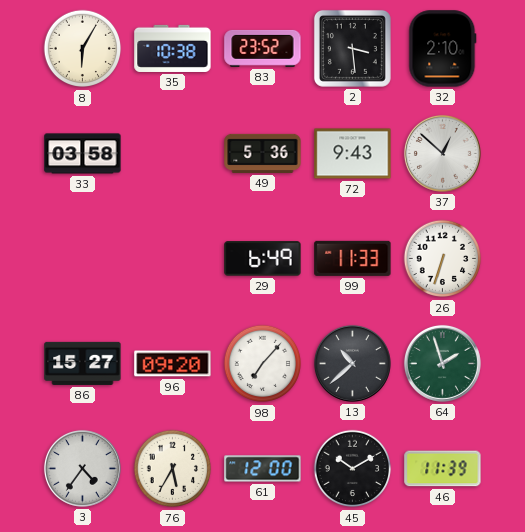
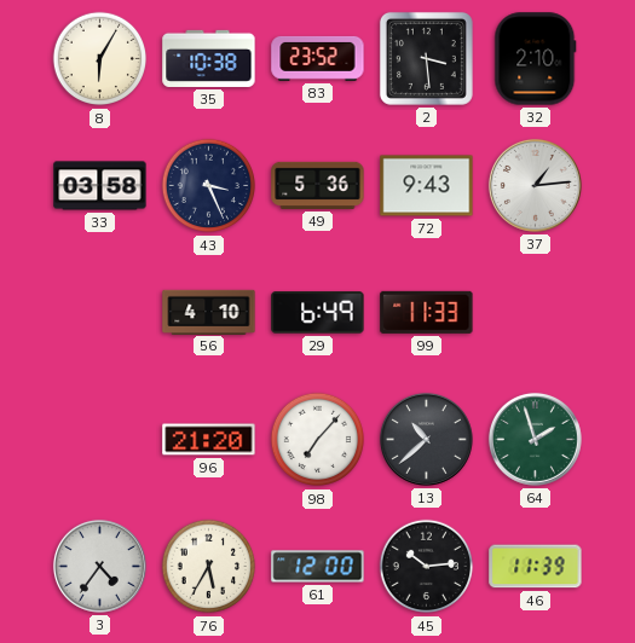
43: none -> 3:26 (209, 186)
37: 12:52 -> 1:14 (535, 185)
56: none -> 4:10 (209, 312)
26: 6:33 -> none (443, 259)
86: 15:27 -> none (83, 363)
96: 09:20 -> 21:20 (209, 440)
45: 10:10 -> 10:14 (427, 567)
